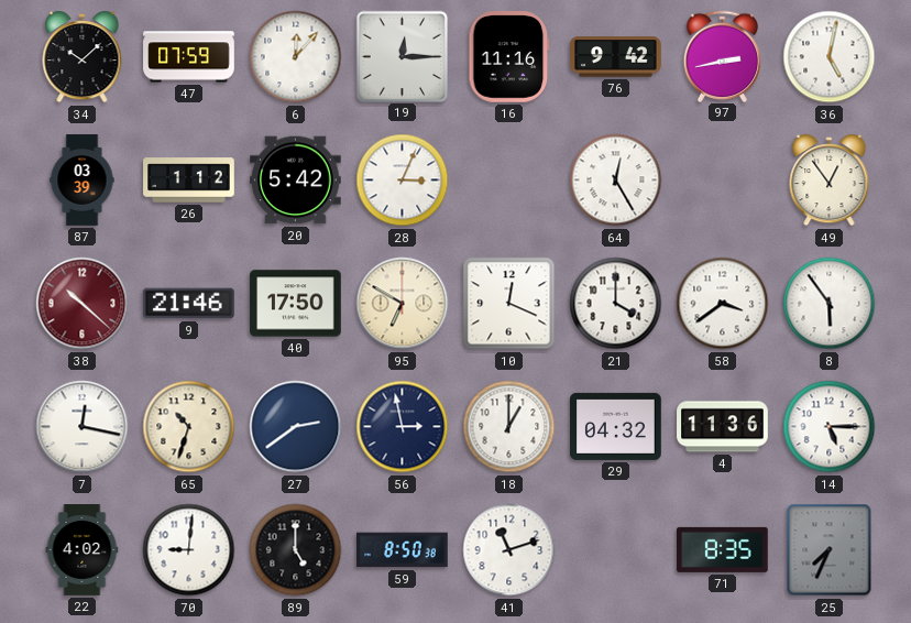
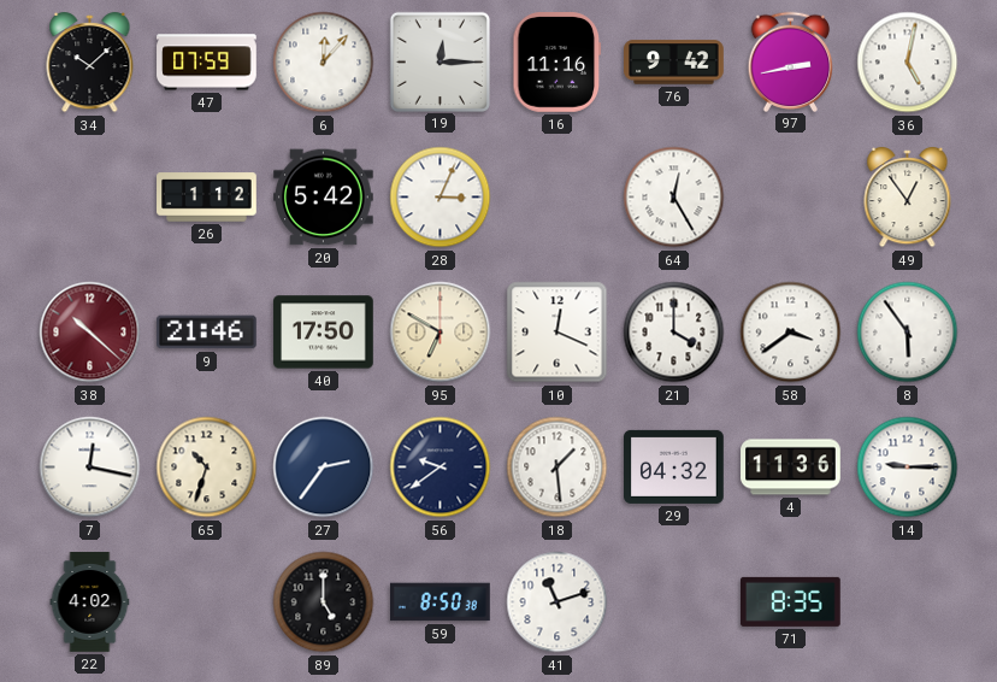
87: 03:39 -> none (83, 181)
27: 2:39 -> 2:36 (324, 468)
56: 2:58 -> 9:39 (441, 468)
18: 1:00 -> 1:29 (558, 468)
14: 5:15 -> 9:15 (908, 468)
70: 9:01 -> none (189, 550)
25: 7:34 -> none (830, 550)
